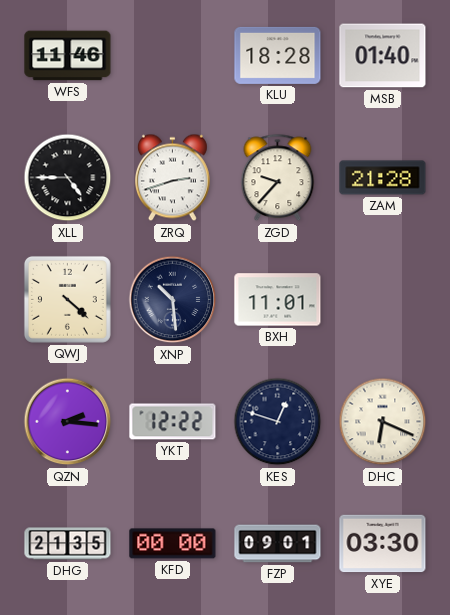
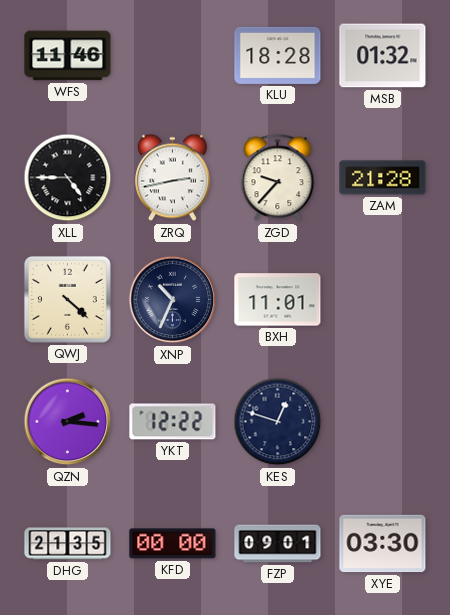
MSB: 01:40 -> 01:32 (383, 56)
ZRQ: 2:42 -> 2:43 (172, 178)
XNP: 10:29 -> 10:34 (173, 300)
DHC: 6:19 -> none (383, 422)
